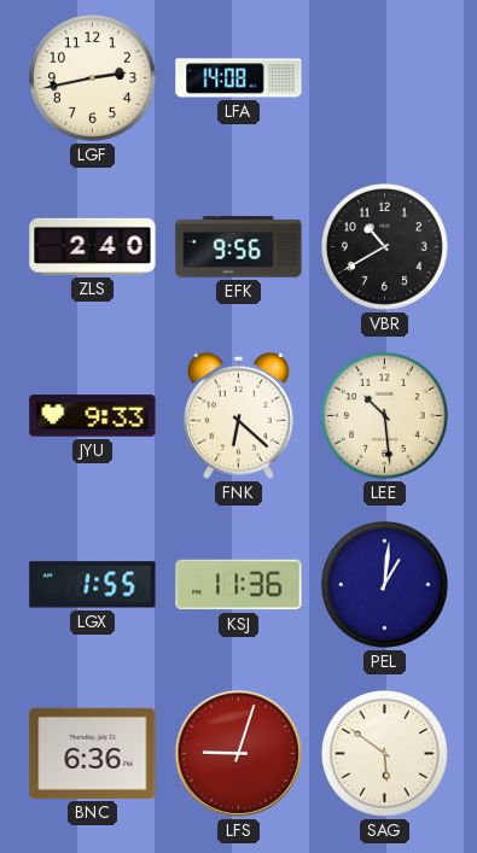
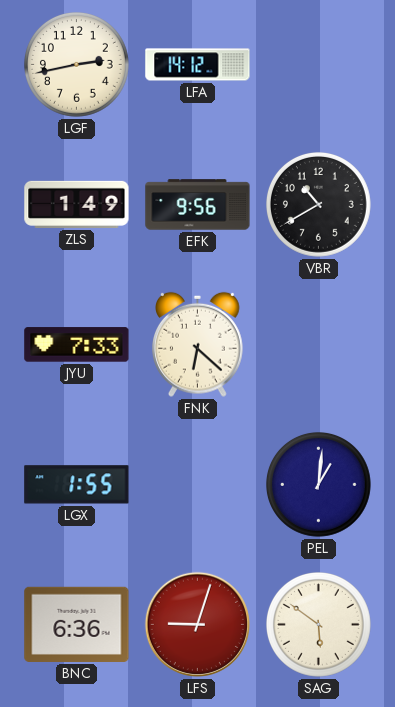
LFA: 14:08 -> 14:12 (198, 65)
ZLS: 2:40 -> 1:49 (77, 204)
JYU: 9:33 -> 7:33 (77, 345)
LEE: 10:29 -> none (385, 416)
KSJ: 11:36 -> none (239, 585)
